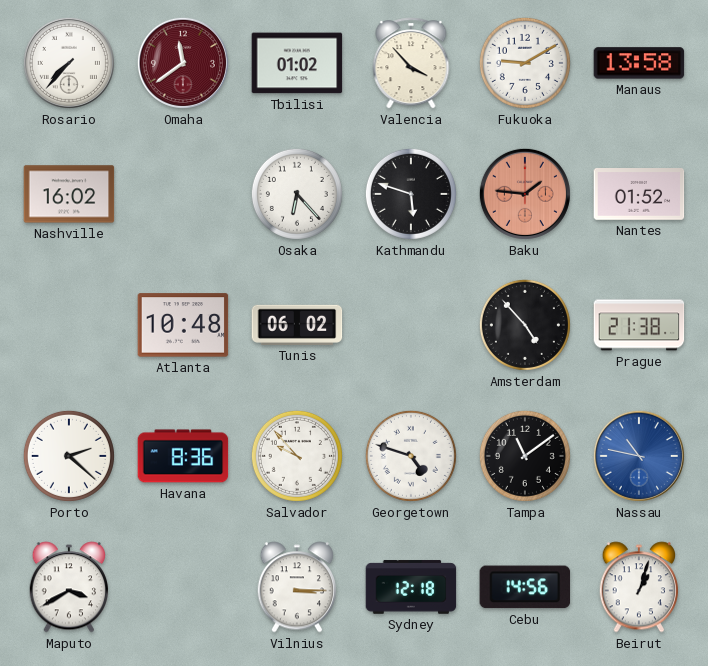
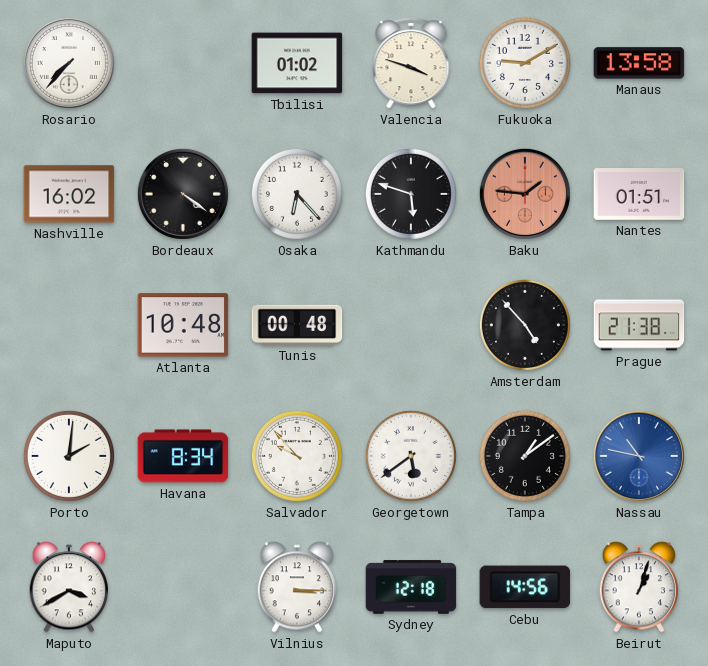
Omaha: 11:39 -> none (183, 63)
Valencia: 3:53 -> 3:48 (411, 63)
Bordeaux: none -> 4:21 (183, 194)
Nantes: 01:52 -> 01:51 (639, 195)
Tunis: 06:02 -> 00:48 (297, 325)
Porto: 2:22 -> 2:01 (69, 456)
Havana: 8:36 -> 8:34 (183, 456)
Georgetown: 4:48 -> 5:39 (411, 456)
Tampa: 11:09 -> 1:09 (525, 456)
